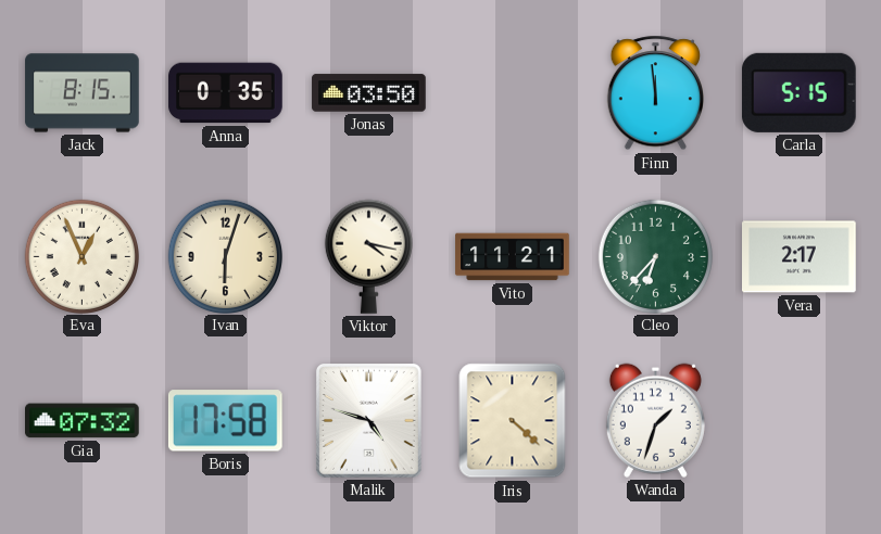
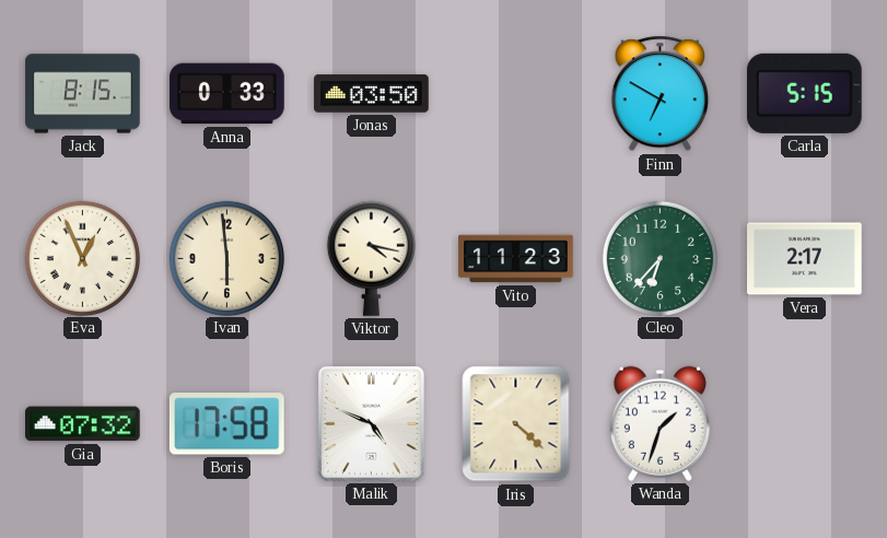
Anna: 0:35 -> 0:33 (227, 94)
Finn: 11:59 -> 6:50 (660, 94)
Ivan: 6:03 -> 5:59 (226, 258)
Vito: 11:21 -> 11:23 (516, 259)
Malik: 4:48 -> 4:49 (371, 424)
